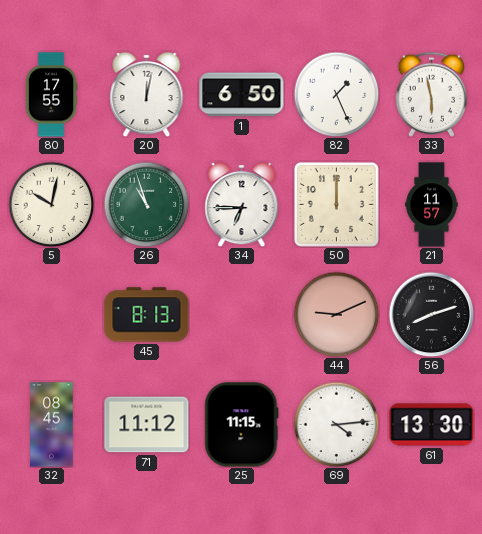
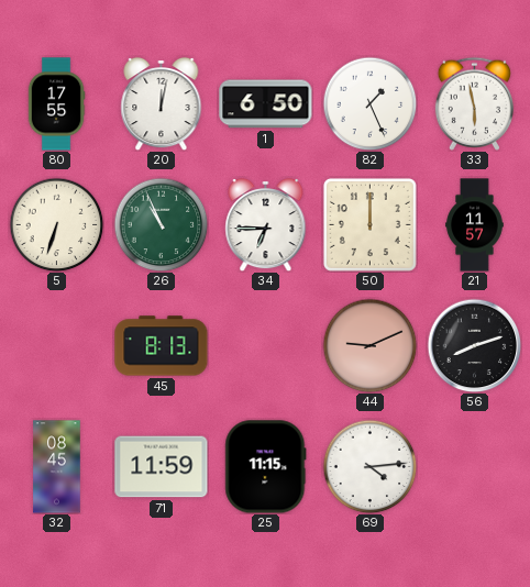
5: 10:02 -> 6:33 (56, 224)
26: 10:57 -> 10:56 (161, 224)
71: 11:12 -> 11:59 (162, 467)
61: 13:30 -> none (432, 425)
